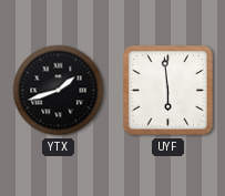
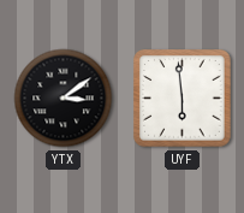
YTX: 1:42 -> 3:09 (64, 99)
